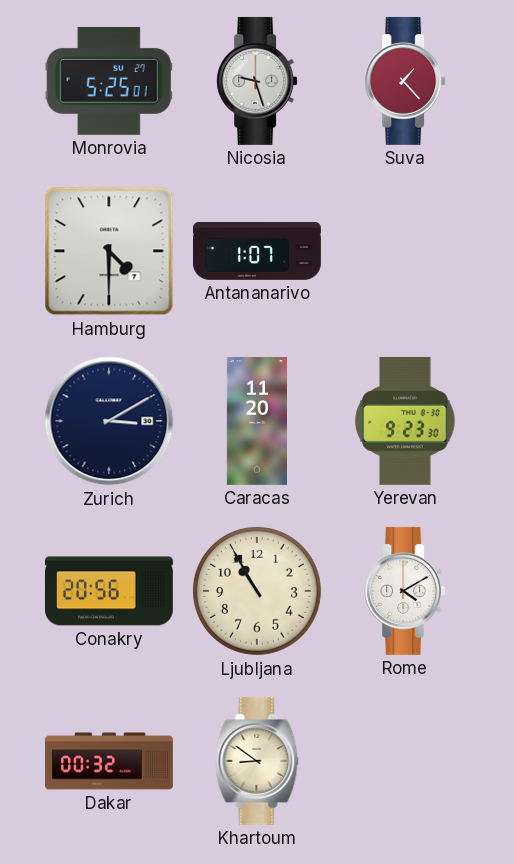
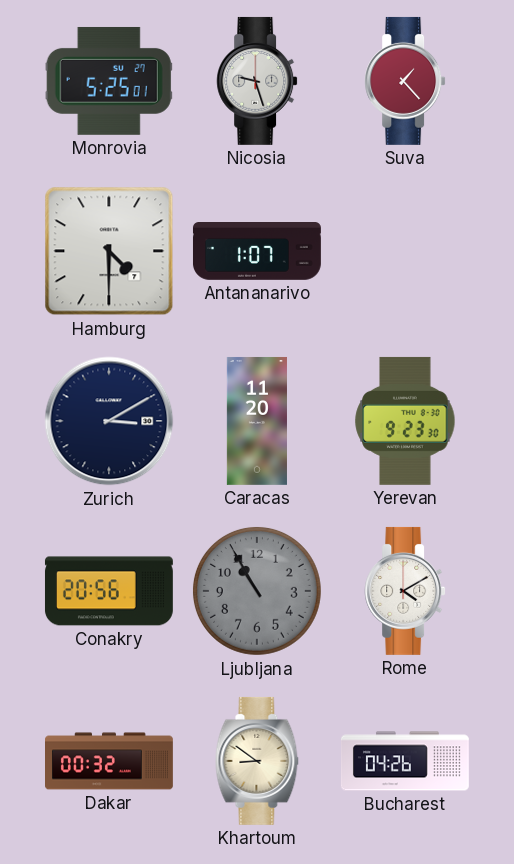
Ljubljana dial: cream -> grey (257, 591)
Bucharest: none -> 04:26 (405, 761)
